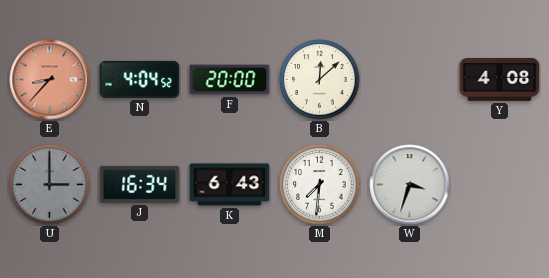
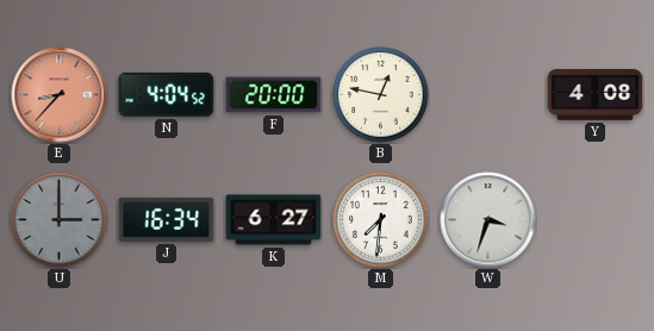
B: 12:08 -> 12:47 (381, 95)
K: 6:43 -> 6:27 (274, 220)
